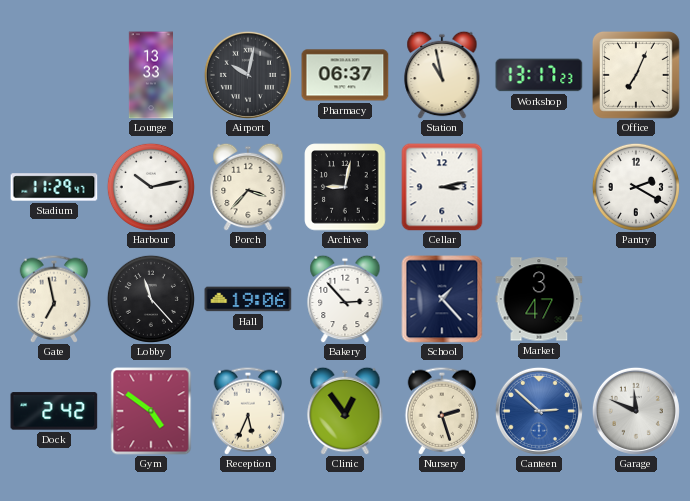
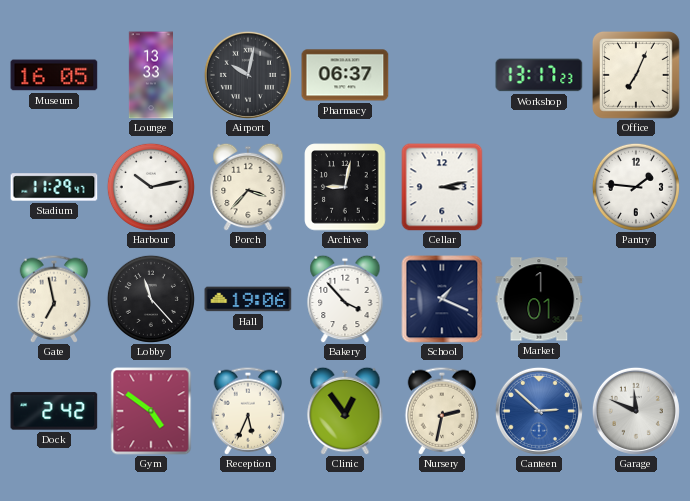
Museum: none -> 16:05 (54, 75)
Station: 10:58 -> none (442, 75)
Pantry: 2:20 -> 1:46 (636, 187)
Bakery: 2:53 -> 3:53 (345, 299)
School: 1:23 -> 1:19 (442, 299)
Market: 3:47 -> 1:01 (539, 299)
Nursery: 2:27 -> 2:32 (442, 411)
